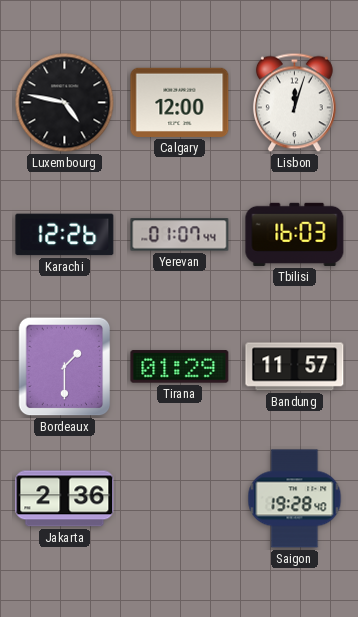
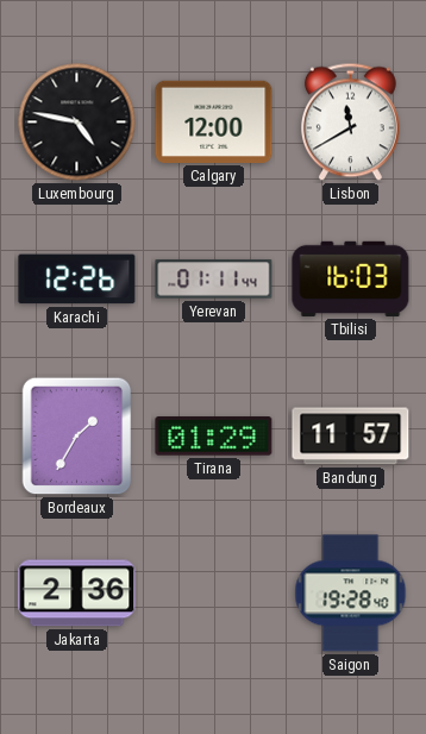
Lisbon: 12:03 -> 11:40 (350, 123)
Yerevan: 01:07 -> 01:11 (214, 280)
Bordeaux: 1:30 -> 1:35 (77, 437)
